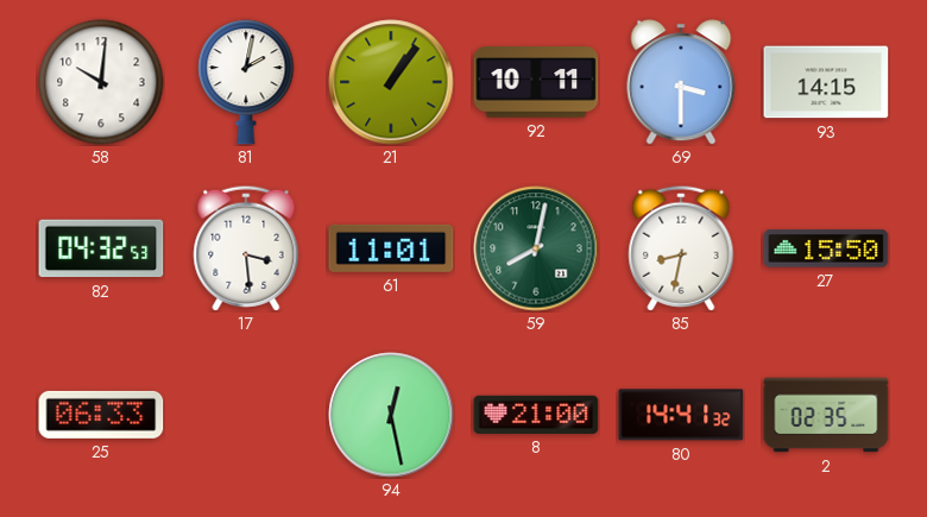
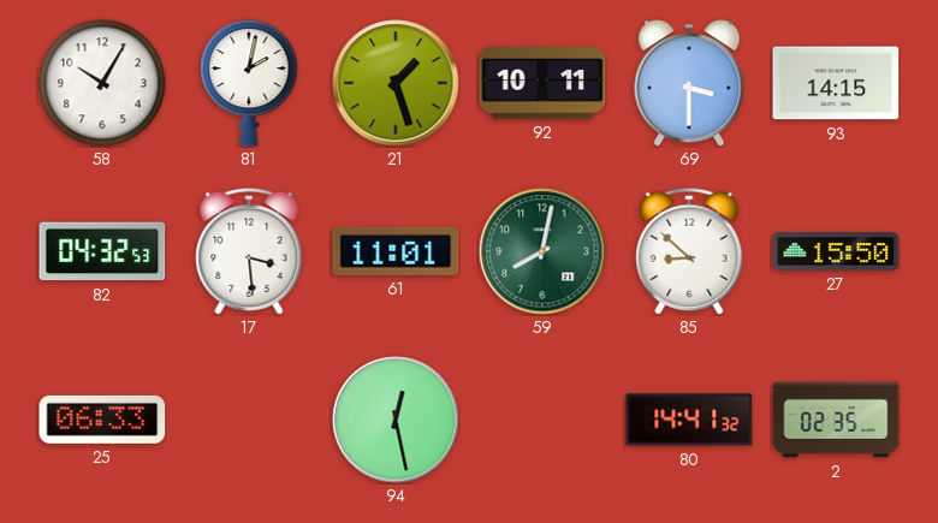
58: 10:01 -> 10:05 (102, 83)
21: 1:06 -> 1:27 (396, 83)
85: 8:32 -> 8:52 (689, 251)
8: 21:00 -> none (536, 415)
